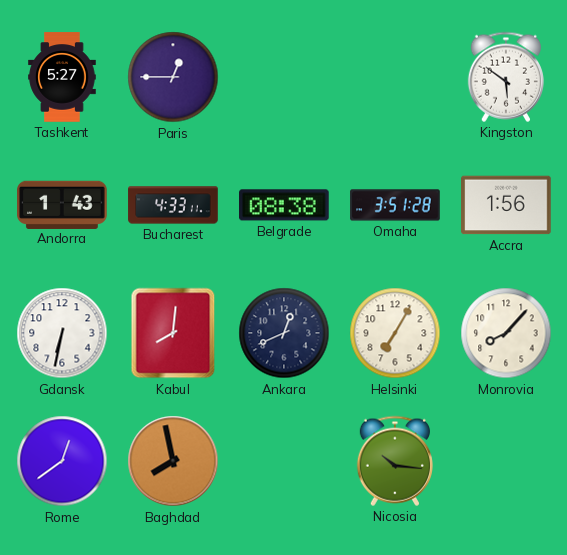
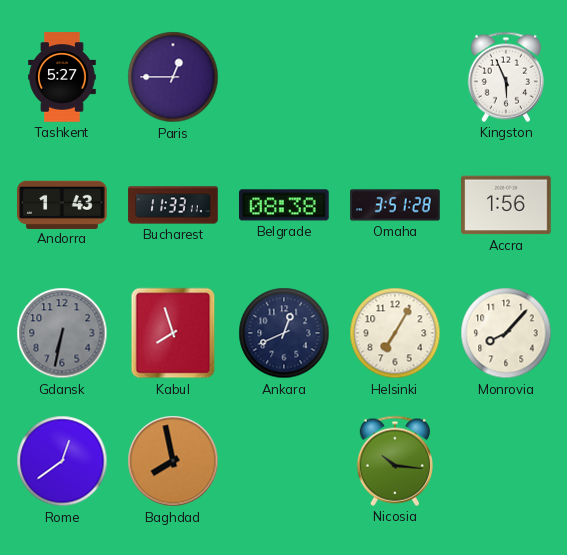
Kingston: 5:51 -> 5:56 (506, 77)
Bucharest: 4:33 -> 11:33 (173, 205)
Gdansk dial: white -> grey (62, 333)
Kabul: 8:01 -> 7:57 (173, 333)
